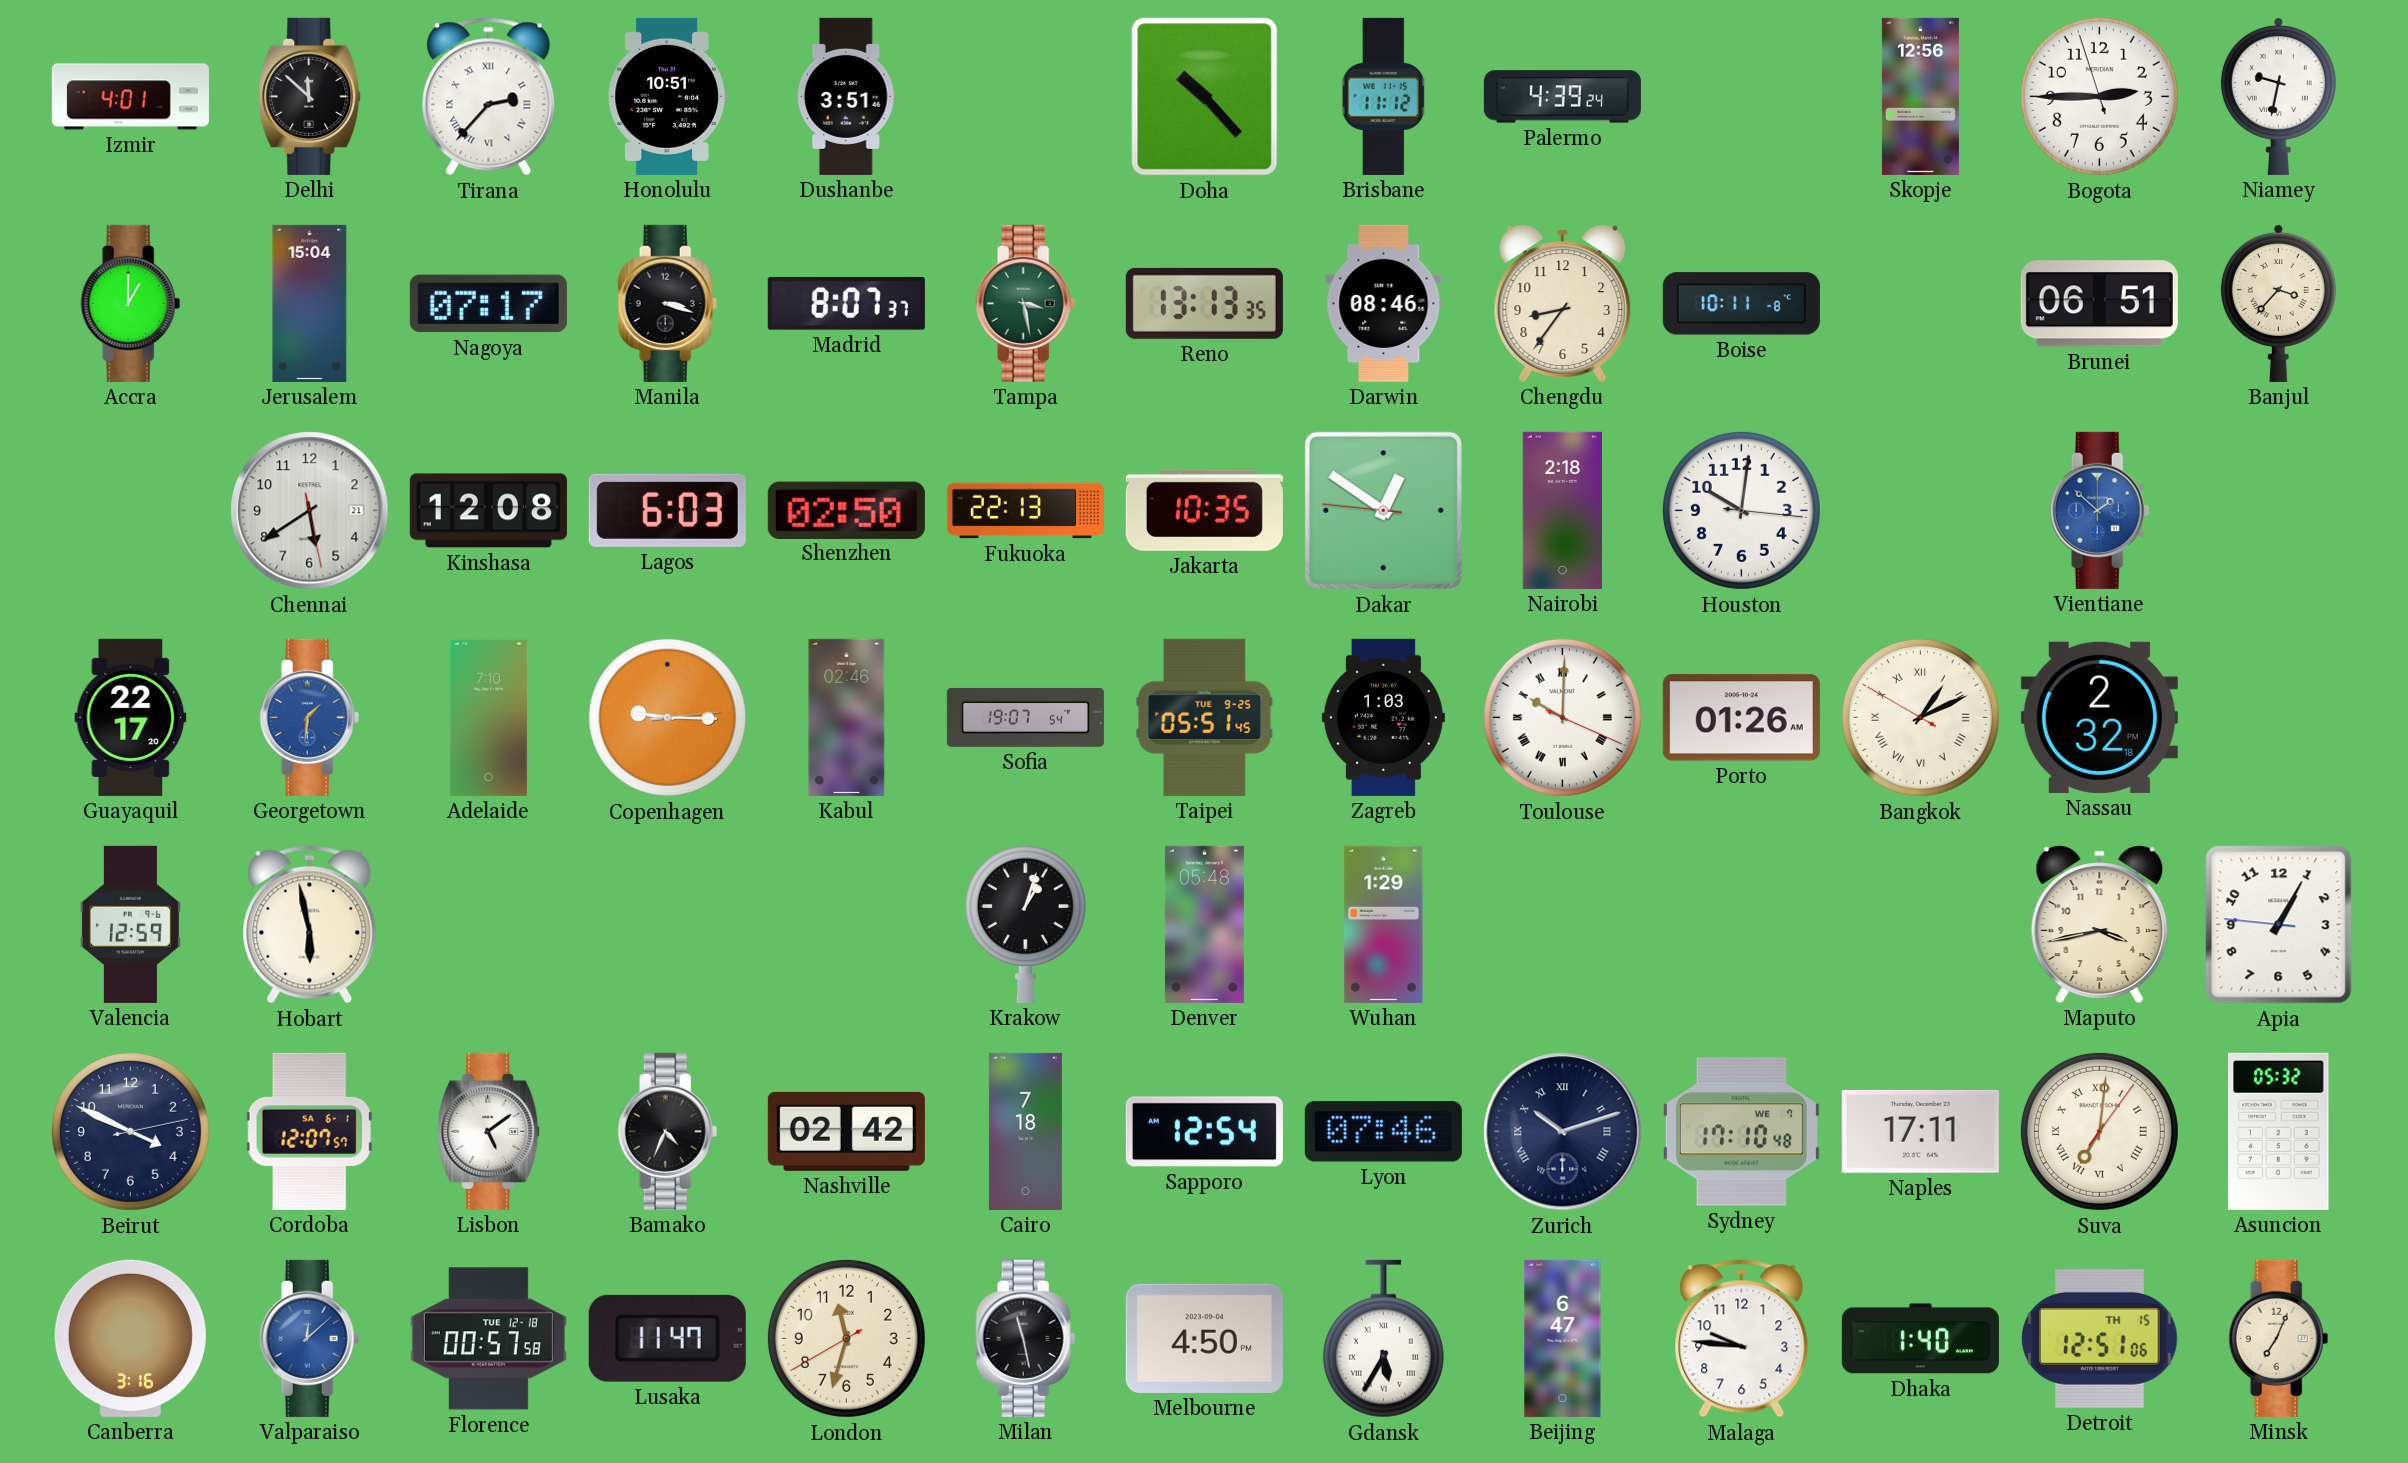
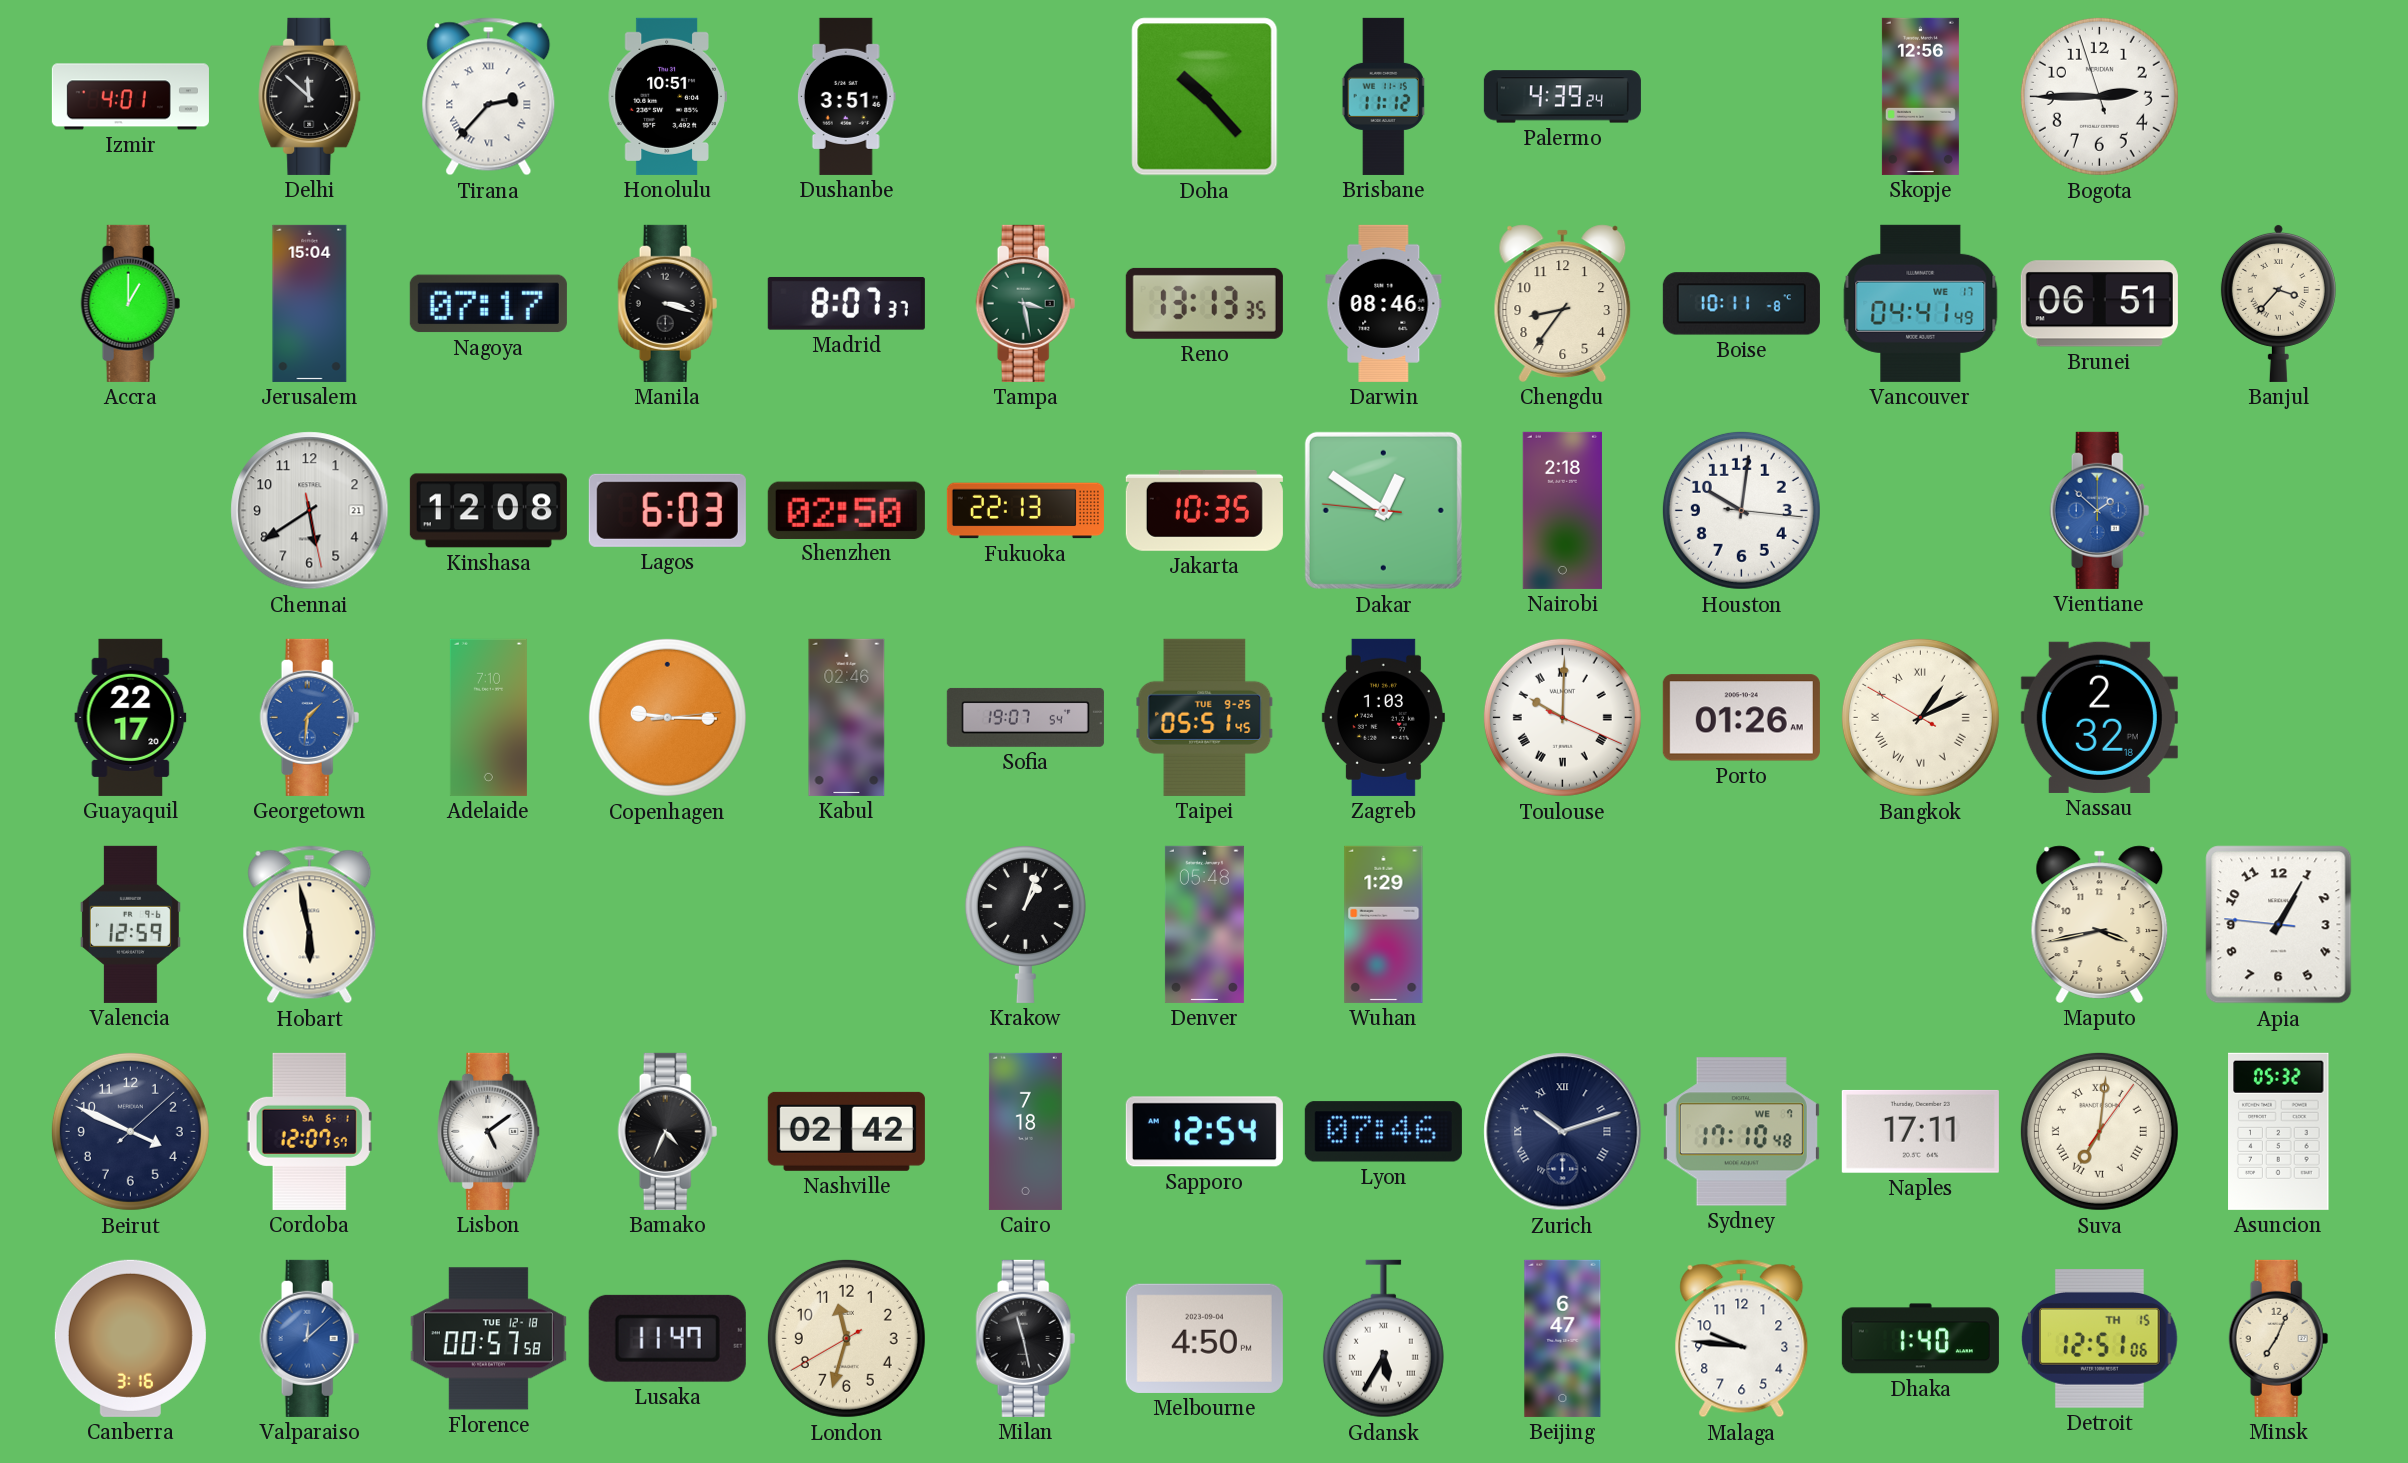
Niamey: 9:32 -> none (2278, 96)
Vancouver: none -> 04:41 (1921, 303)
Beirut: 3:49:13 -> 3:49:08 (130, 1131)
